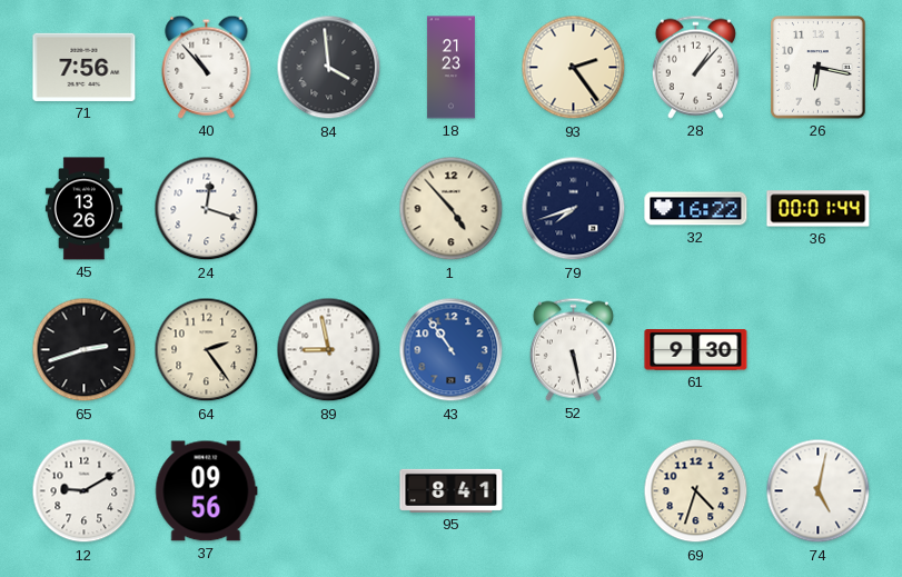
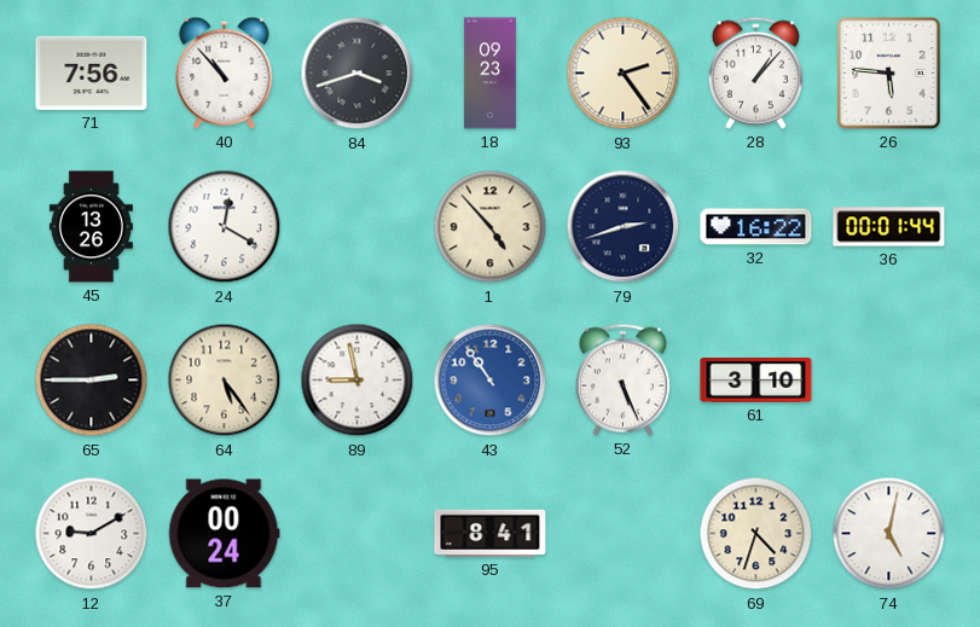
84: 3:59 -> 3:42 (358, 74)
18: 21:23 -> 09:23 (489, 74)
26: 6:17 -> 5:46 (889, 74)
24: 12:18 -> 12:20 (225, 227)
79: 7:42 -> 2:42 (624, 227)
65: 2:42 -> 2:45 (92, 381)
64: 2:24 -> 5:24 (225, 381)
52: 5:28 -> 5:26 (622, 379)
61: 9:30 -> 3:10 (756, 381)
37: 09:56 -> 00:24 (225, 534)
